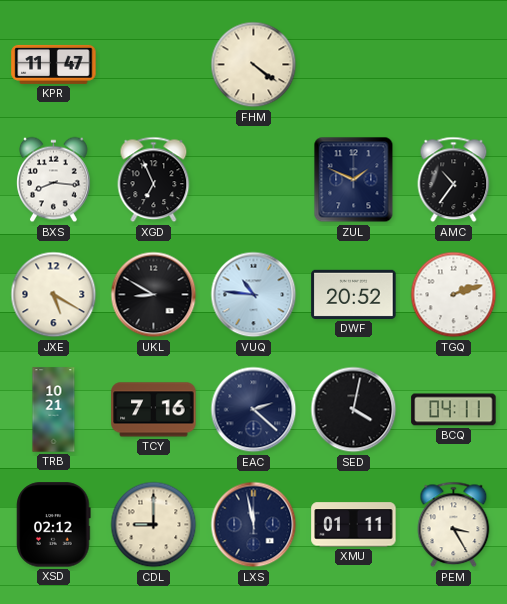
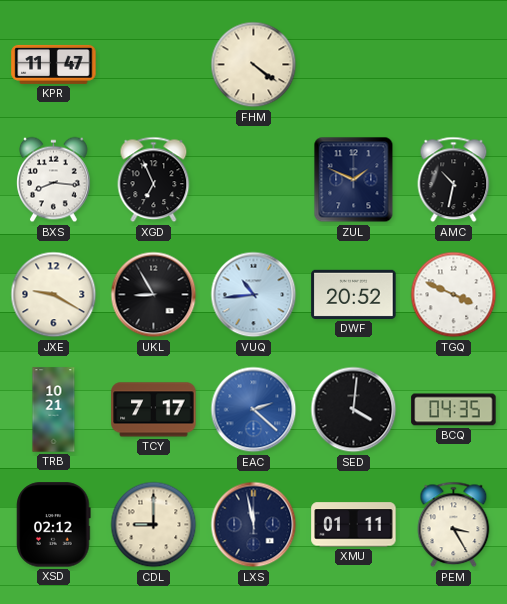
AMC: 10:36 -> 10:32 (454, 180)
JXE: 5:20 -> 9:20 (54, 295)
UKL: 8:50 -> 8:55 (154, 295)
VUQ: 10:46 -> 10:44 (254, 295)
TGQ: 2:12 -> 3:49 (454, 295)
TCY: 7:16 -> 7:17 (154, 410)
EAC dial: navy -> blue (254, 410)
SED: 4:02 -> 4:01 (354, 410)
BCQ: 04:11 -> 04:35 (454, 410)
